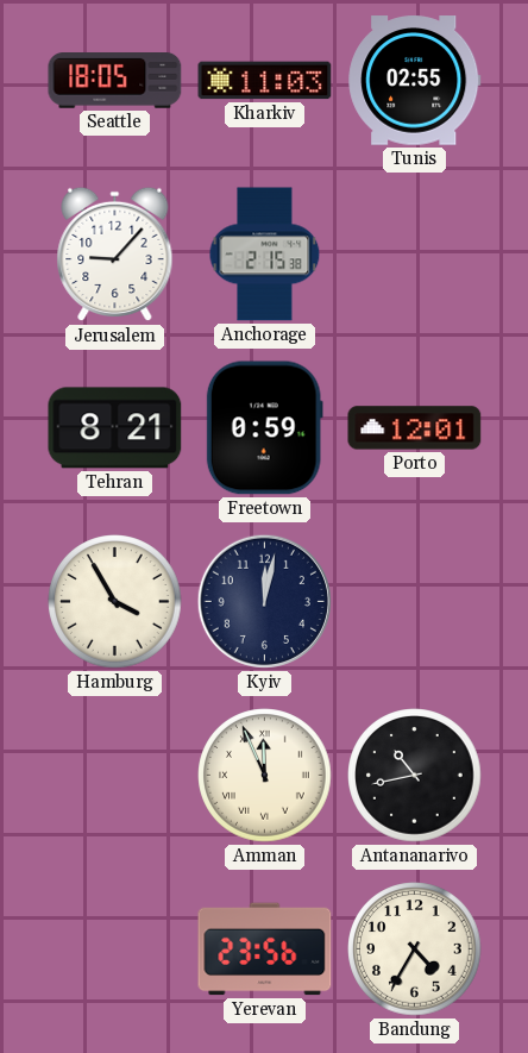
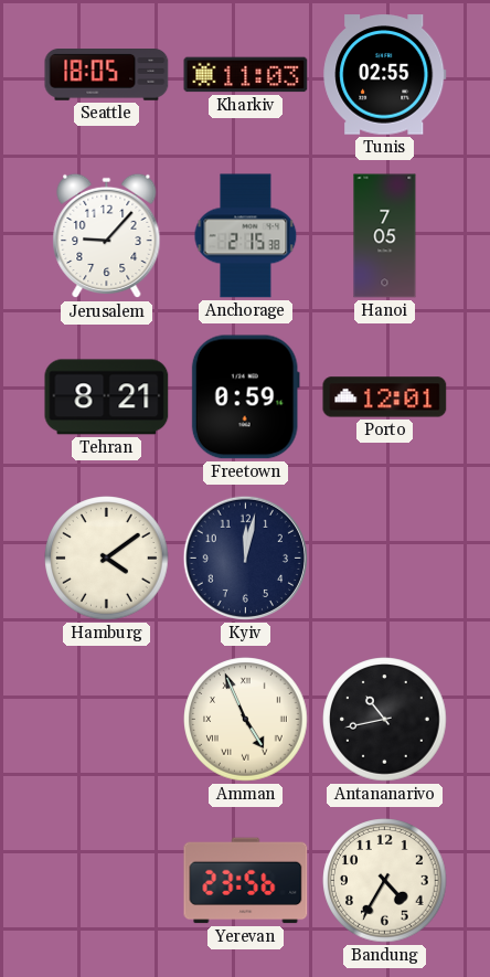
Hanoi: none -> 7:05 (385, 236)
Hamburg: 3:55 -> 4:09 (107, 559)
Amman: 11:56 -> 4:56 (246, 720)
